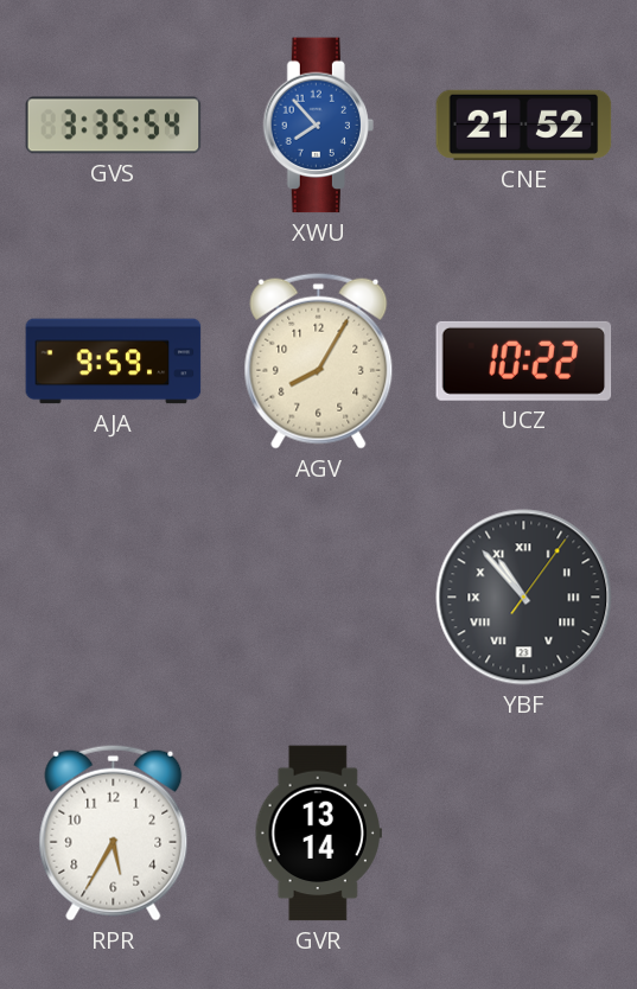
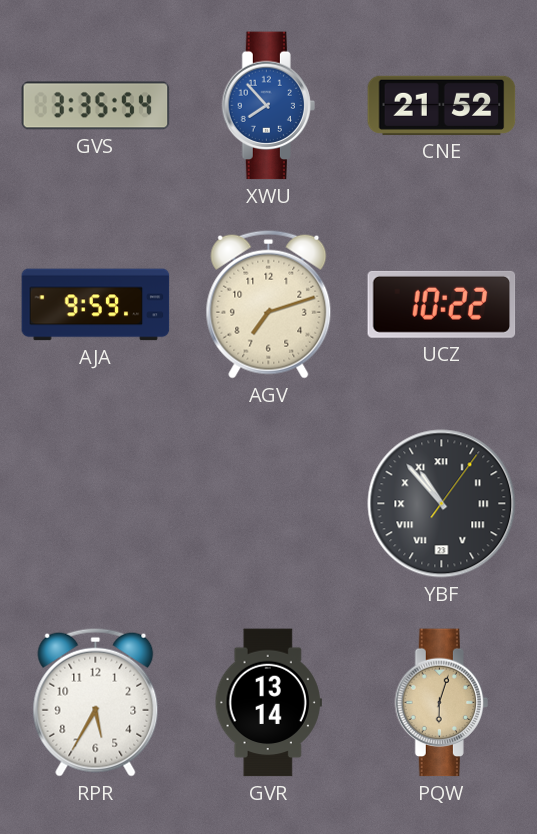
AGV: 8:05 -> 7:12 (269, 304)
PQW: none -> 6:03 (441, 703)
